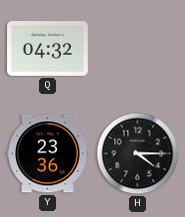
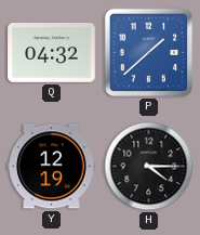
P: none -> 1:38 (149, 53)
Y: 23:36 -> 12:19 (52, 167)
